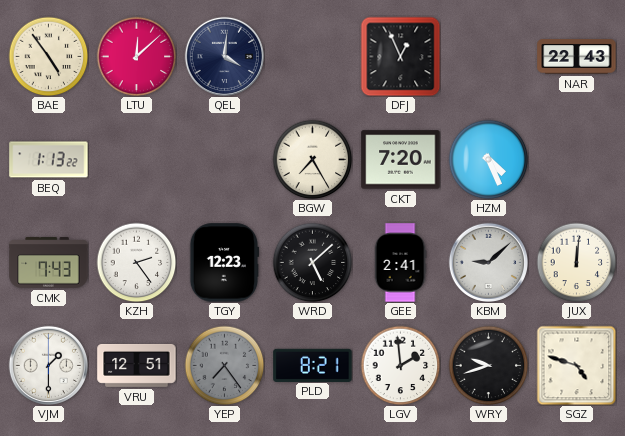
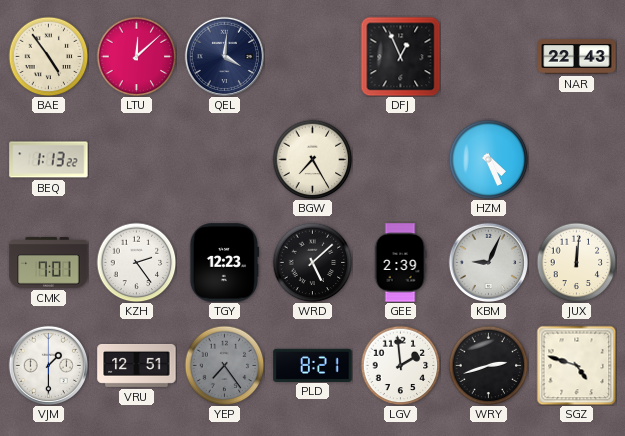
CKT: 7:20 -> none (401, 160)
CMK: 7:43 -> 7:01 (49, 263)
GEE: 2:41 -> 2:39 (400, 263)
KBM: 9:08 -> 9:04 (488, 262)
WRY: 9:42 -> 2:42 (488, 365)
